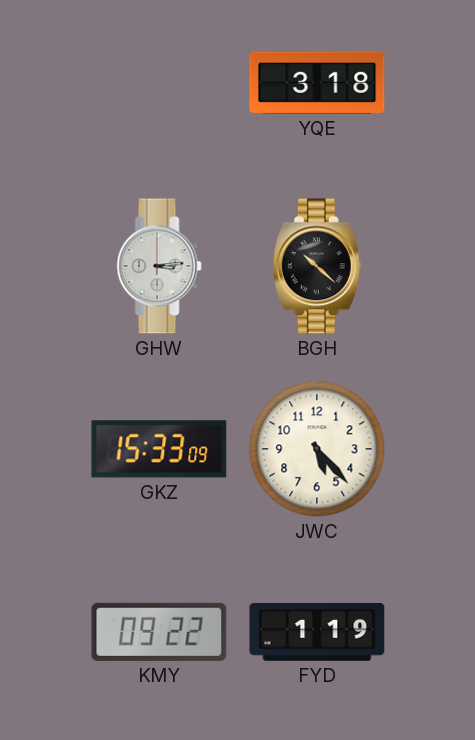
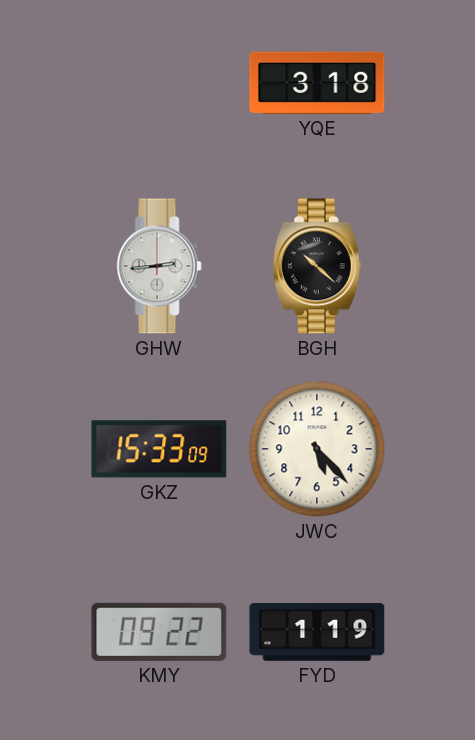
GHW: 3:14 -> 2:44 (159, 266)
